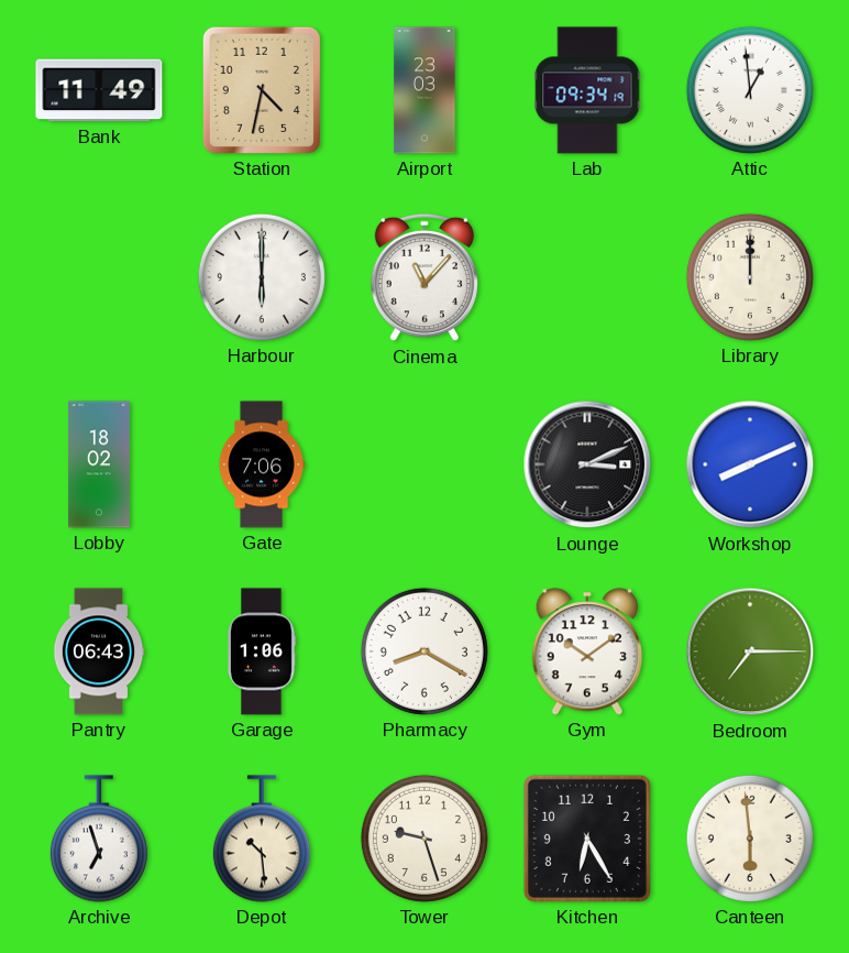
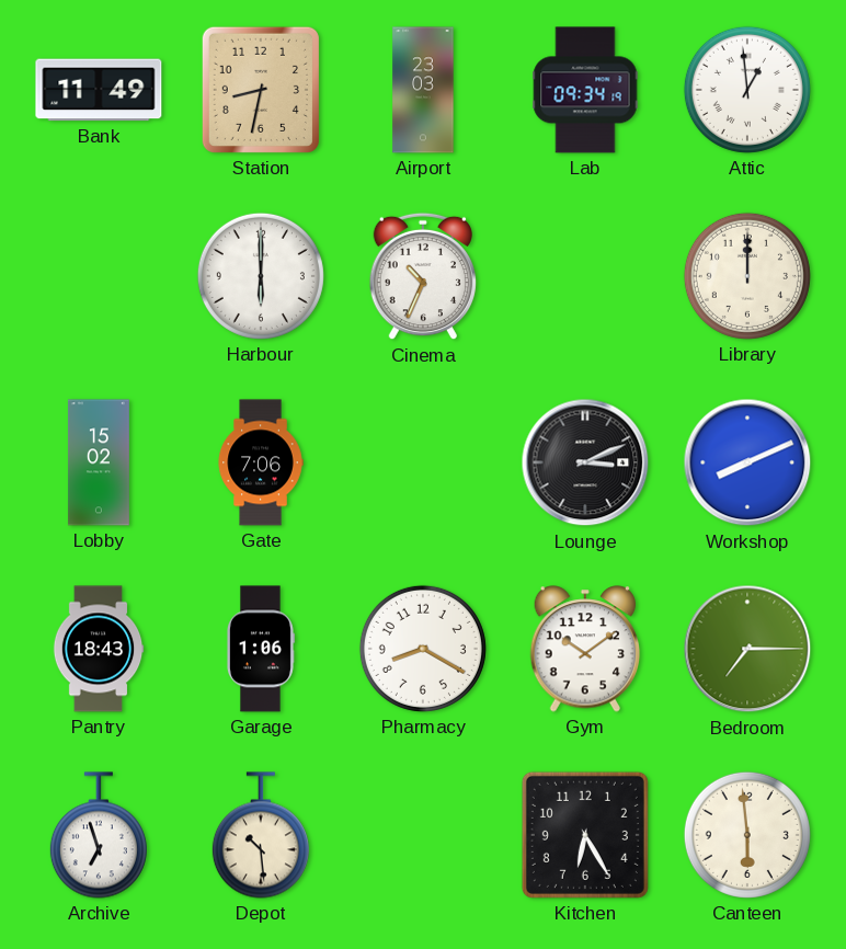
Station: 4:32 -> 8:32 (261, 90)
Cinema: 11:07 -> 10:34 (423, 276)
Lobby: 18:02 -> 15:02 (99, 462)
Pantry: 06:43 -> 18:43 (99, 649)
Tower: 9:27 -> none (424, 839)
